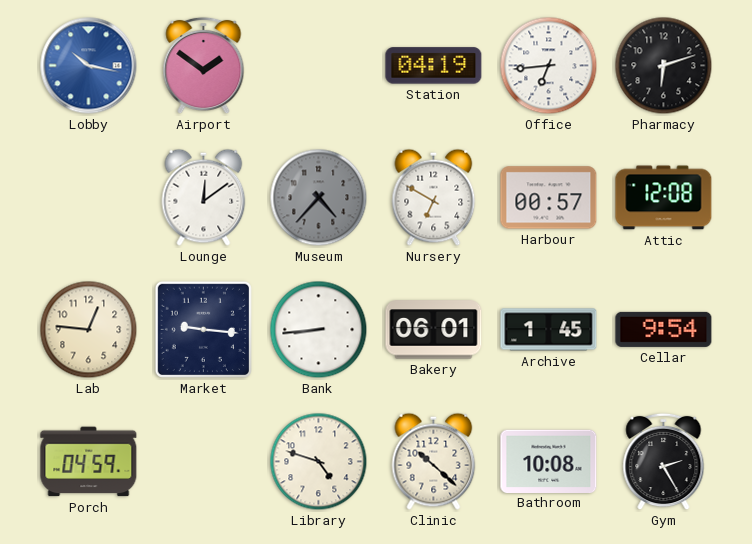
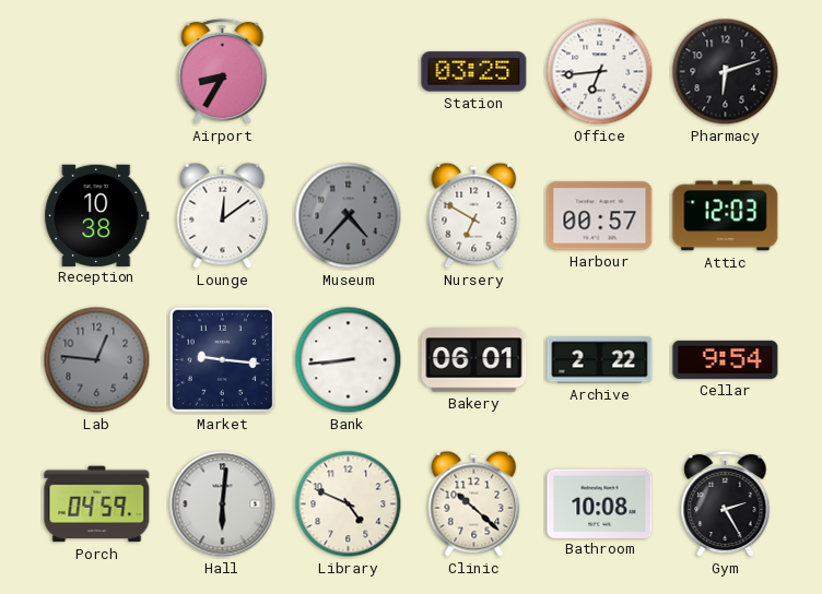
Lobby: 10:17 -> none (89, 66)
Airport: 1:51 -> 8:35 (223, 72)
Station: 04:19 -> 03:25 (474, 72)
Reception: none -> 10:38 (97, 215)
Attic: 12:08 -> 12:03 (726, 216)
Lab dial: cream -> grey (97, 360)
Archive: 1:45 -> 2:22 (600, 360)
Hall: none -> 6:01 (223, 504)
Library: 4:48 -> 4:49 (349, 504)
